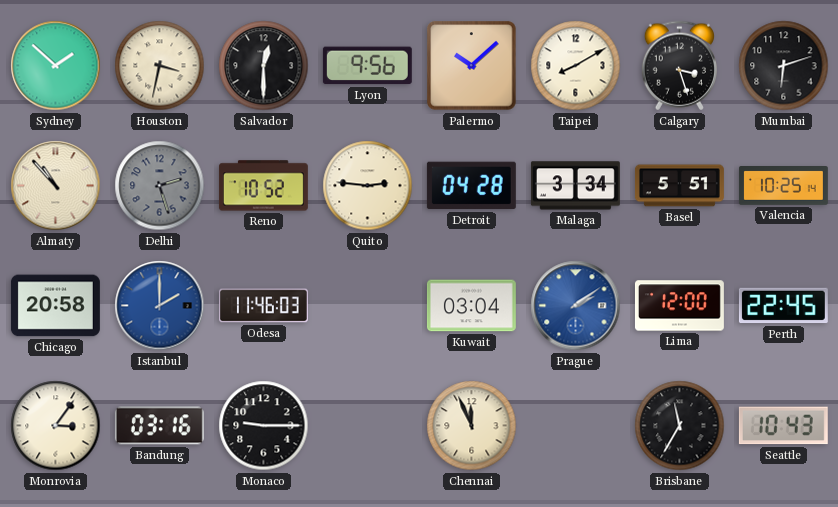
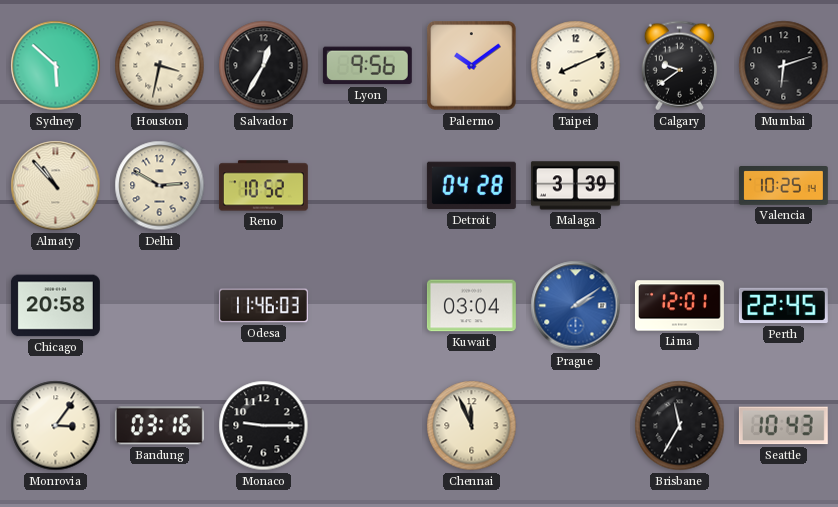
Sydney: 1:52 -> 5:52 (56, 66)
Salvador: 12:30 -> 12:35 (264, 66)
Palermo: 10:08 -> 10:09 (472, 66)
Taipei: 8:10 -> 8:11 (576, 66)
Calgary: 3:27 -> 9:39 (679, 66)
Delhi: 2:27 -> 2:50 (160, 186)
Delhi dial: grey -> cream (160, 186)
Quito: 2:46 -> none (368, 186)
Malaga: 3:34 -> 3:39 (575, 186)
Basel: 5:51 -> none (679, 186)
Istanbul: 2:00 -> none (160, 306)
Lima: 12:00 -> 12:01 (679, 306)
